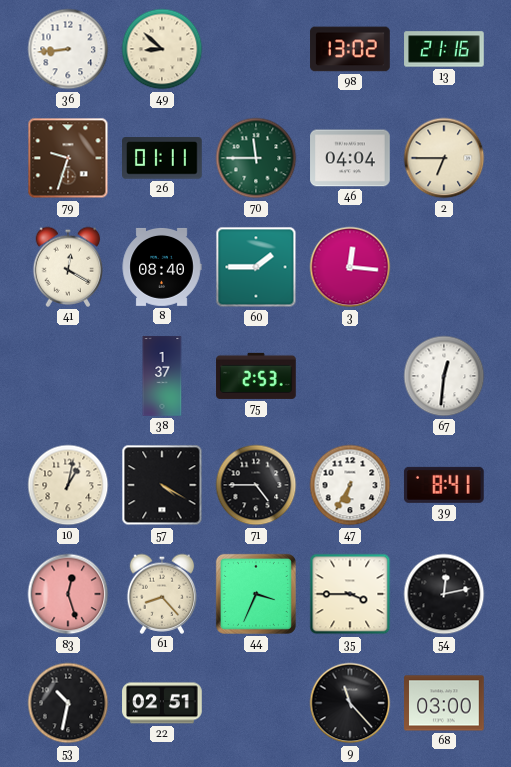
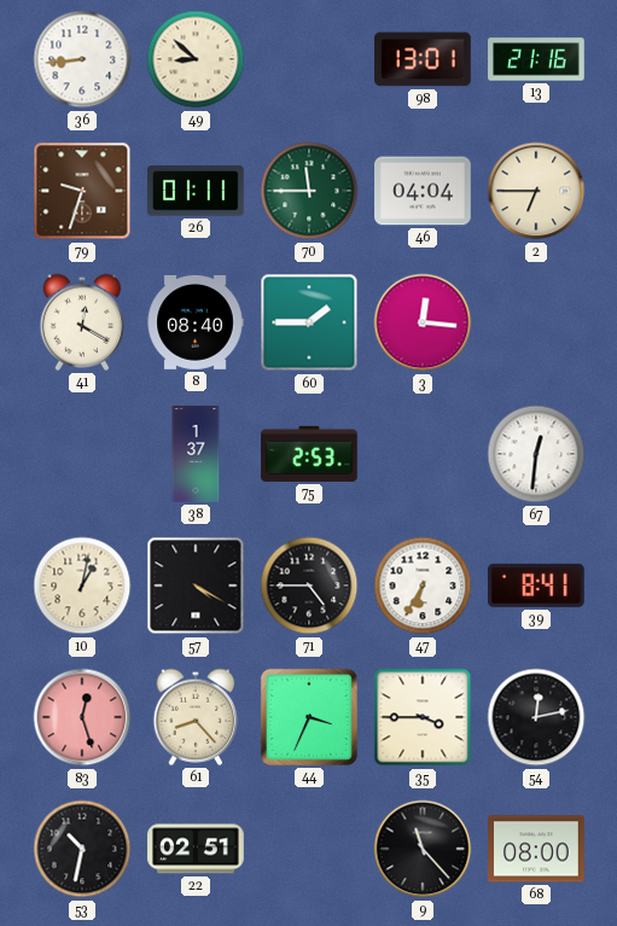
98: 13:02 -> 13:01 (423, 59)
68: 03:00 -> 08:00 (536, 849)
